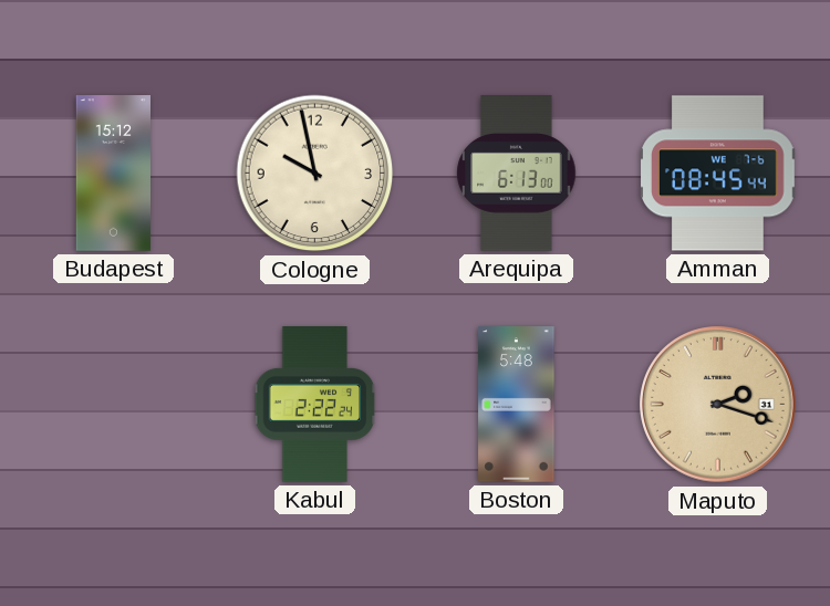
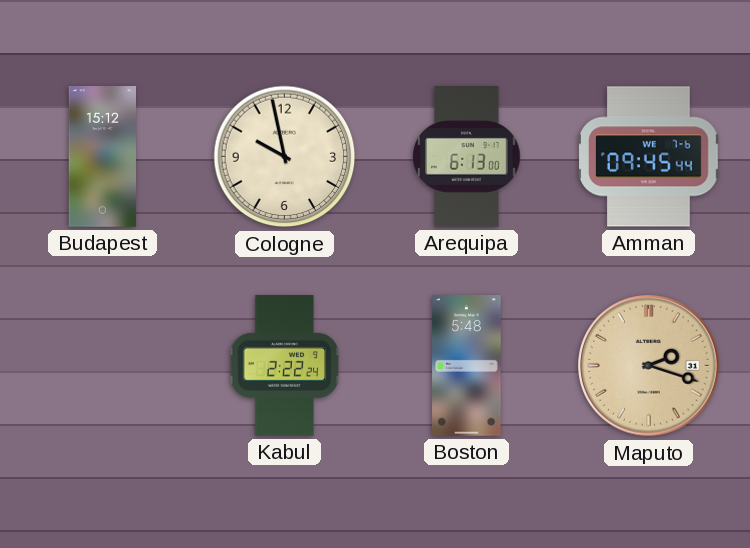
Amman: 08:45 -> 09:45 (649, 157)
